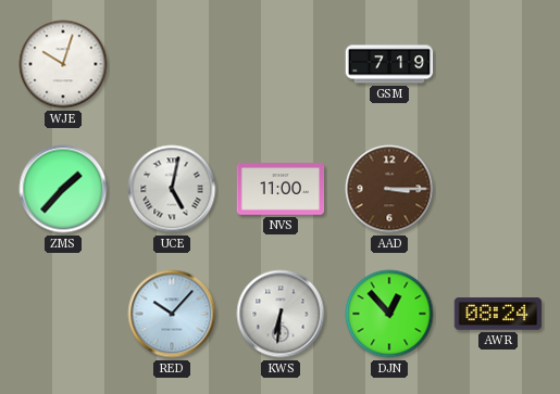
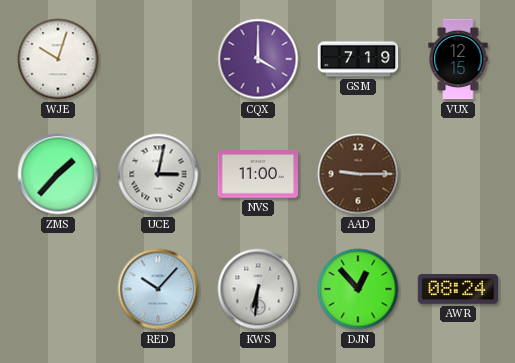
CQX: none -> 4:00 (258, 59)
VUX: none -> 12:15 (458, 59)
UCE: 5:02 -> 3:02 (158, 174)
AAD: 3:15 -> 9:15 (358, 174)
